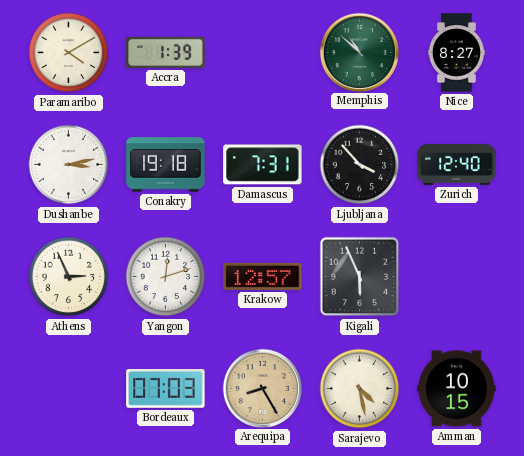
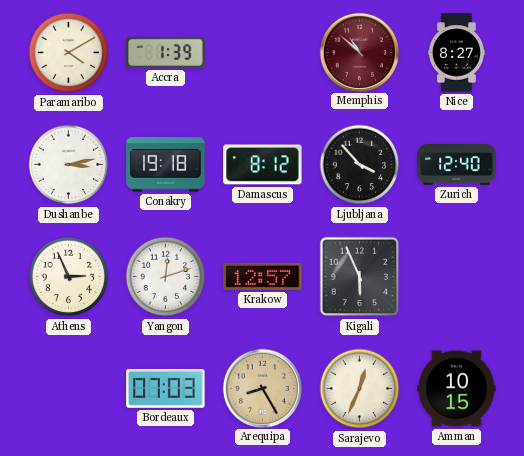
Memphis dial: green -> burgundy (359, 52)
Damascus: 7:31 -> 8:12 (263, 165)
Sarajevo: 4:28 -> 12:34 (360, 389)
